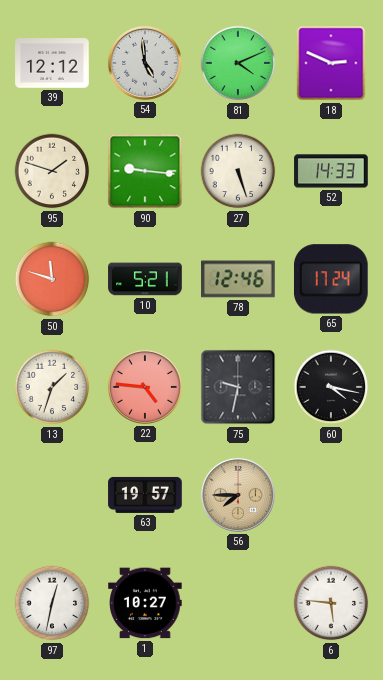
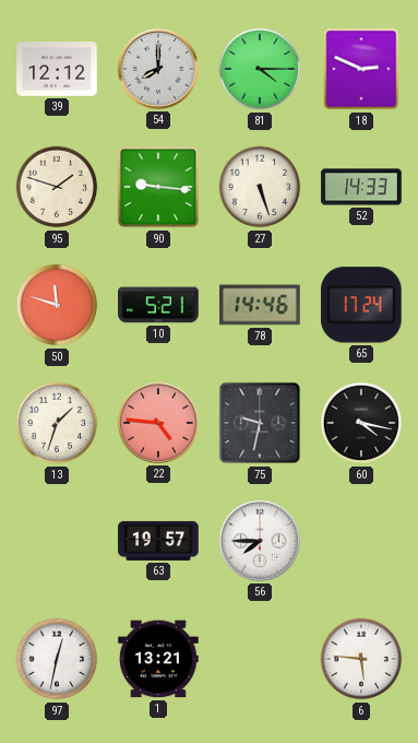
54: 4:59 -> 8:00 (158, 69)
81: 4:11 -> 4:15 (260, 69)
78: 12:46 -> 14:46 (260, 305)
56 dial: champagne -> white (260, 541)
1: 10:27 -> 13:21 (158, 659)
